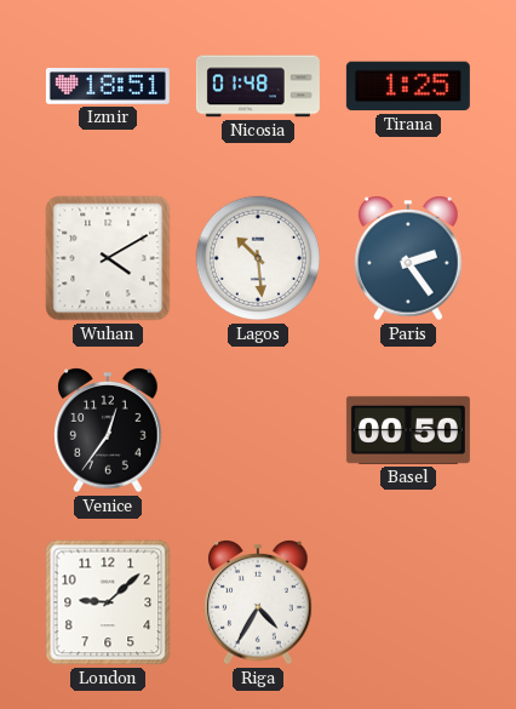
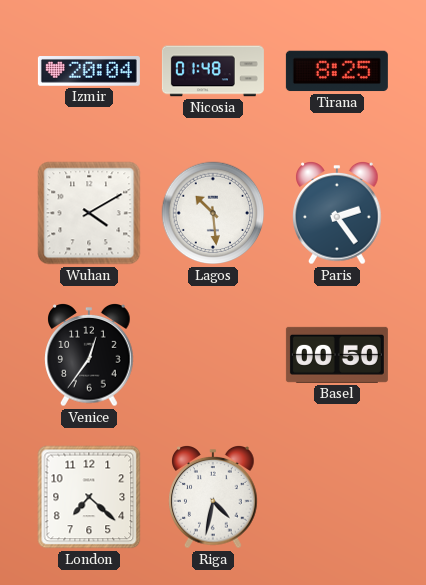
Izmir: 18:51 -> 20:04 (89, 72)
Tirana: 1:25 -> 8:25 (337, 71)
London: 9:08 -> 7:22 (89, 497)
Riga: 4:35 -> 4:32 (213, 498)
